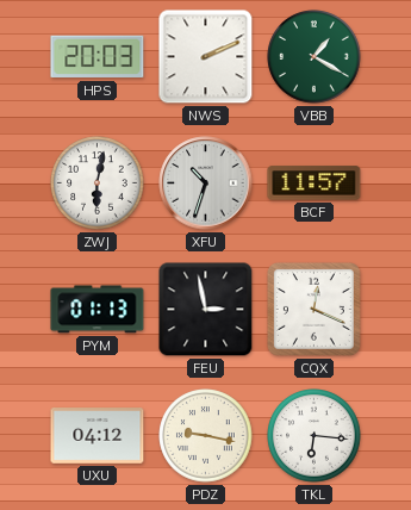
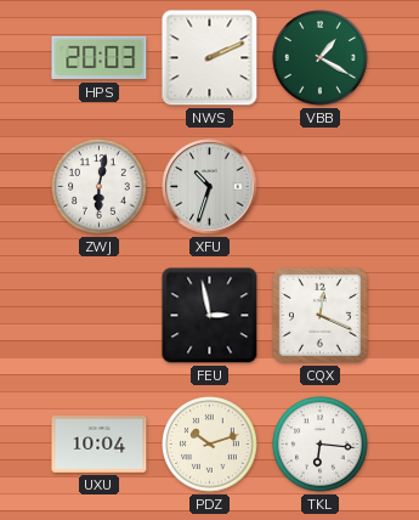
BCF: 11:57 -> none (315, 184)
PYM: 01:13 -> none (98, 310)
UXU: 04:12 -> 10:04 (100, 445)
PDZ: 9:17 -> 10:12 (210, 445)
